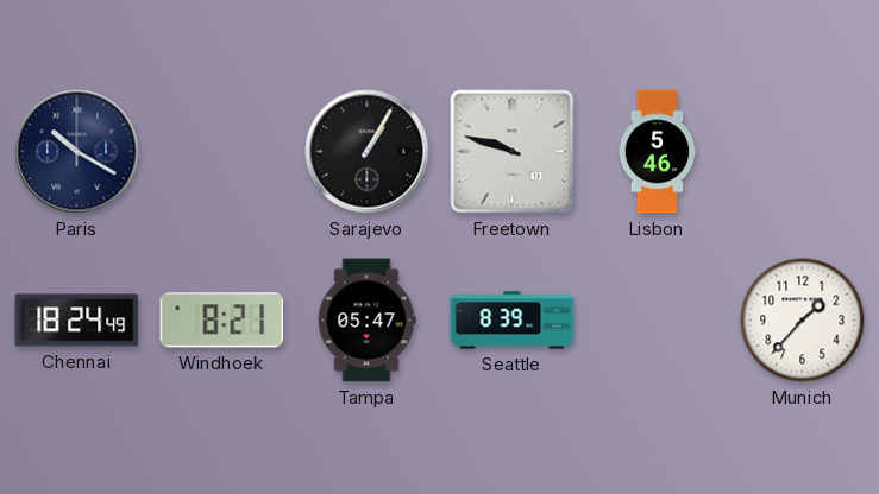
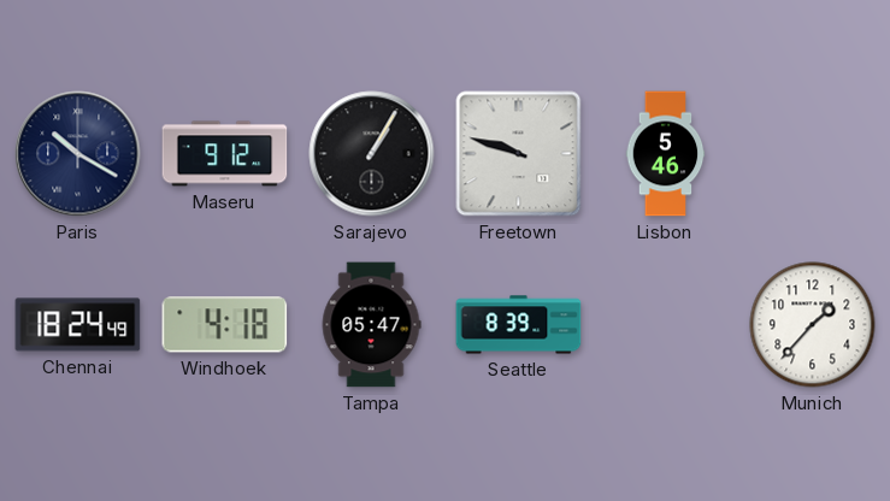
Maseru: none -> 9:12 (225, 154)
Windhoek: 8:21 -> 4:18 (225, 325)
